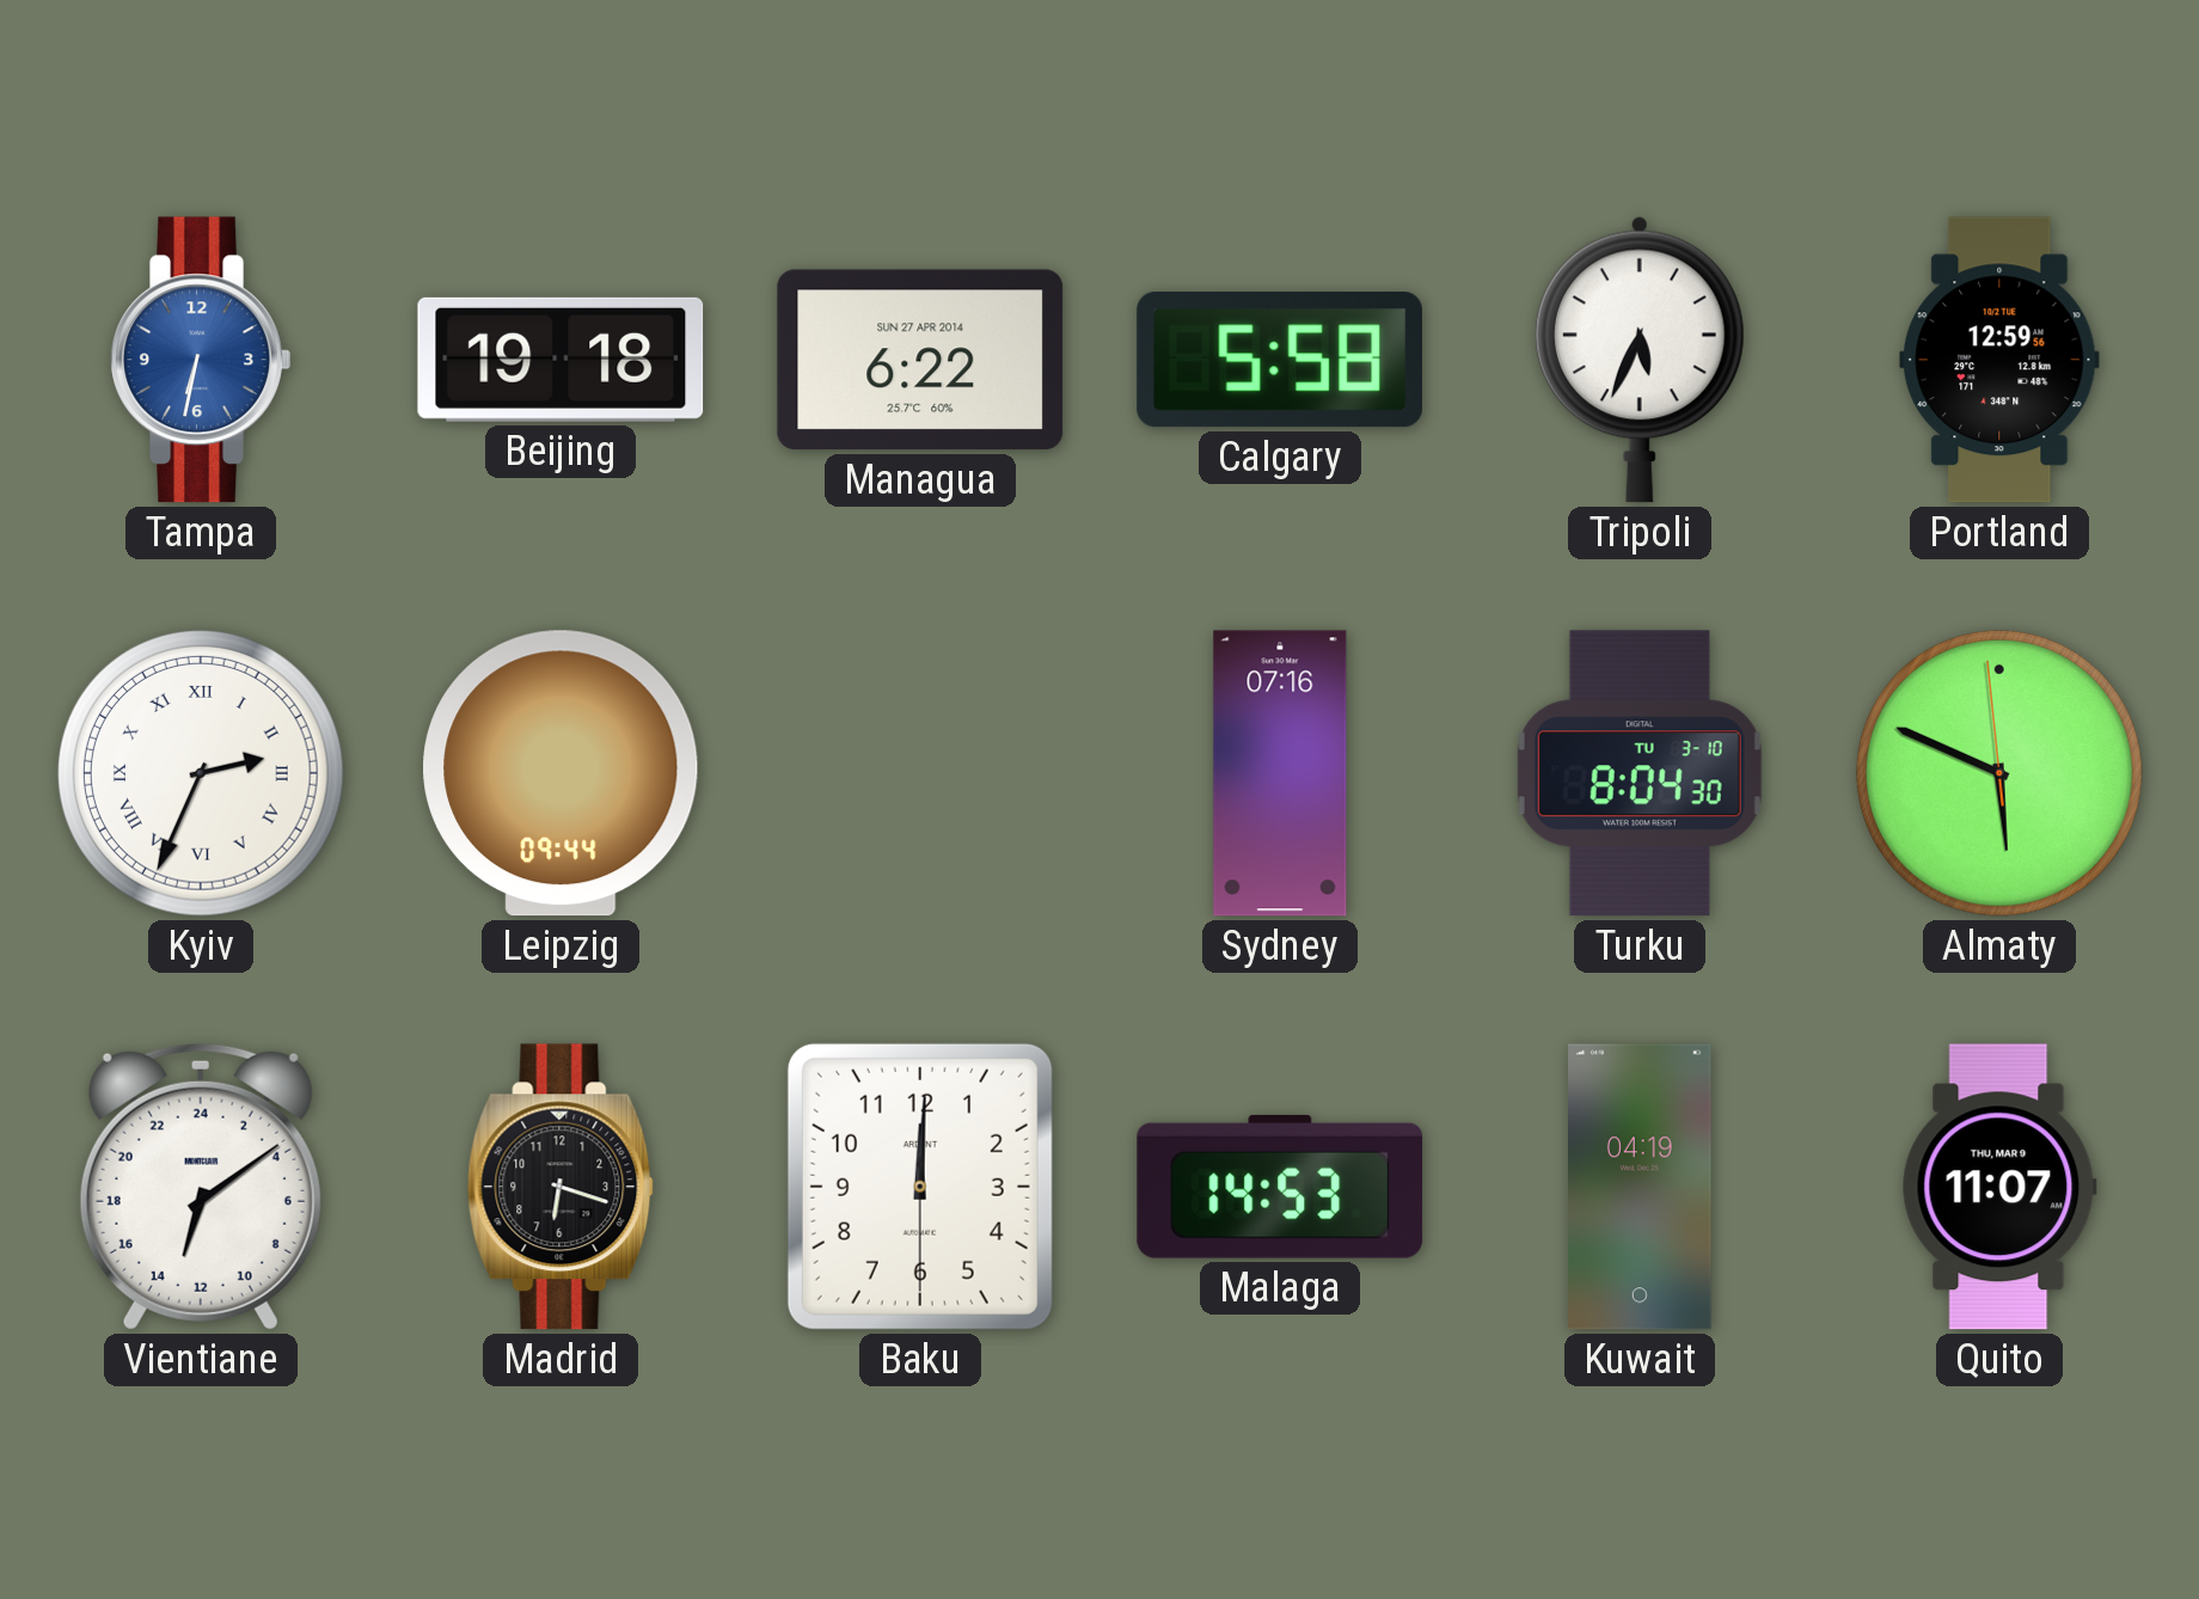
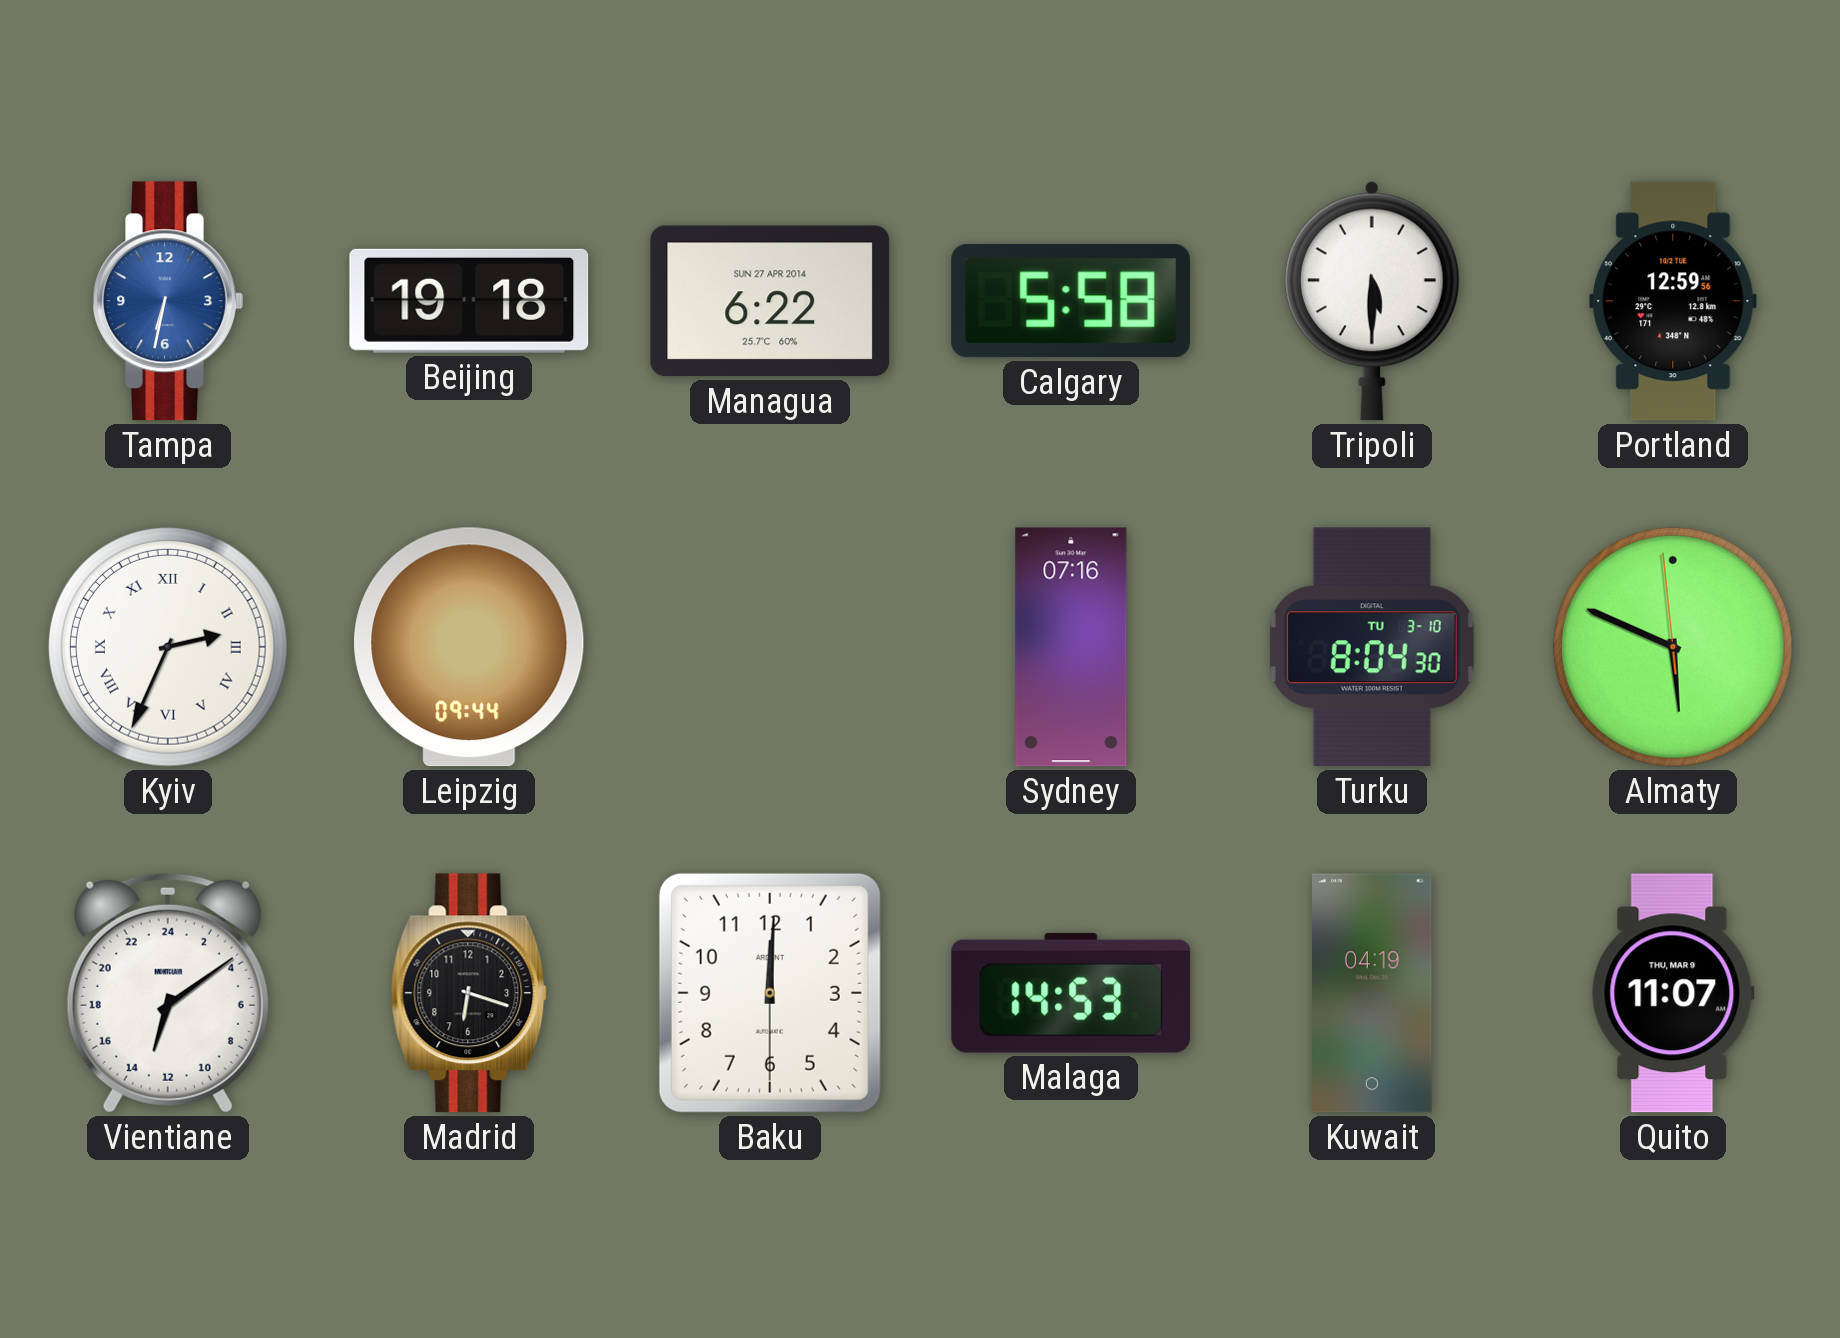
Tripoli: 5:34 -> 5:30 (1372, 301)
